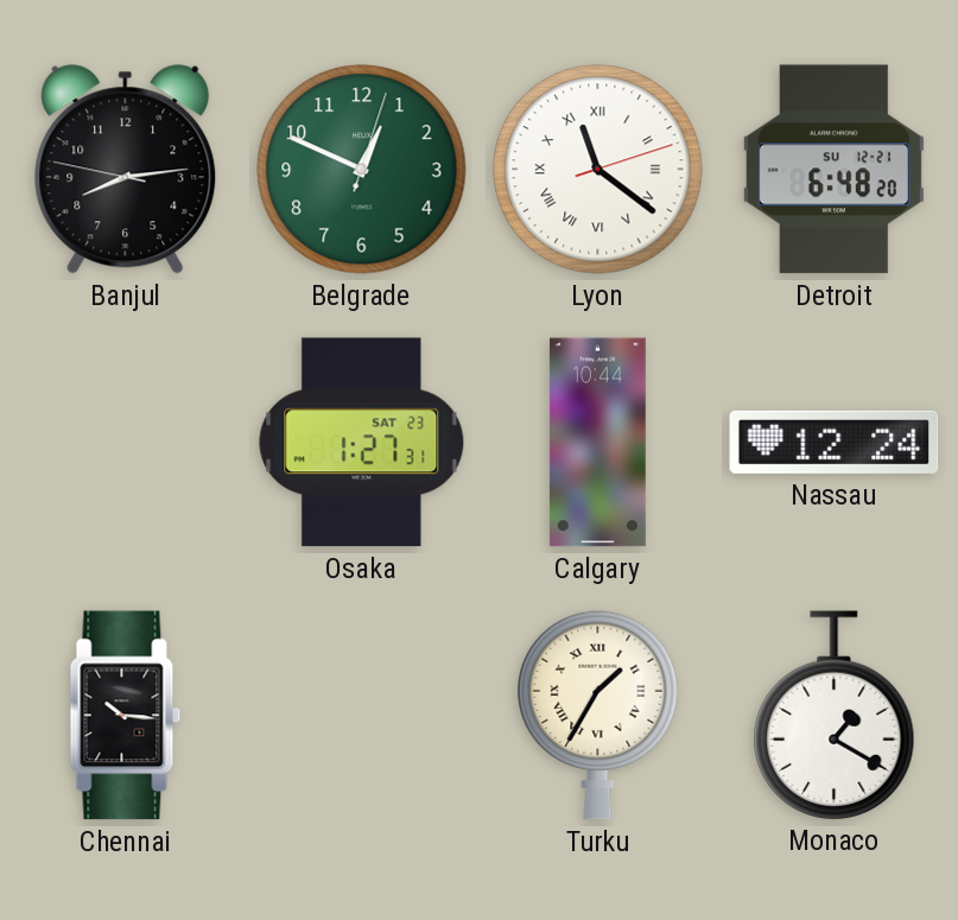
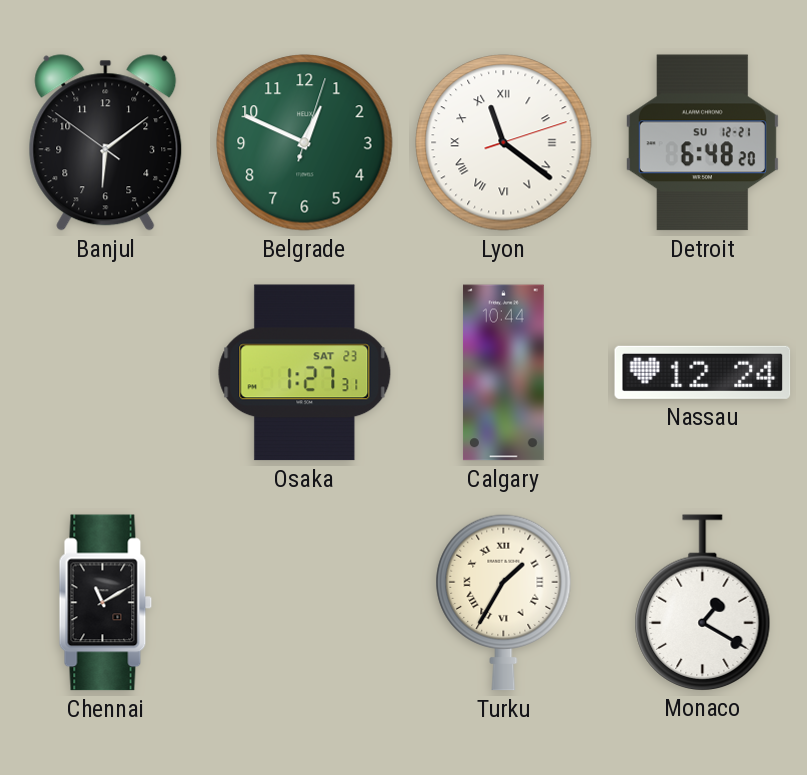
Banjul: 8:13 -> 6:08 (106, 143)
Chennai: 10:16 -> 11:10 (106, 603)
